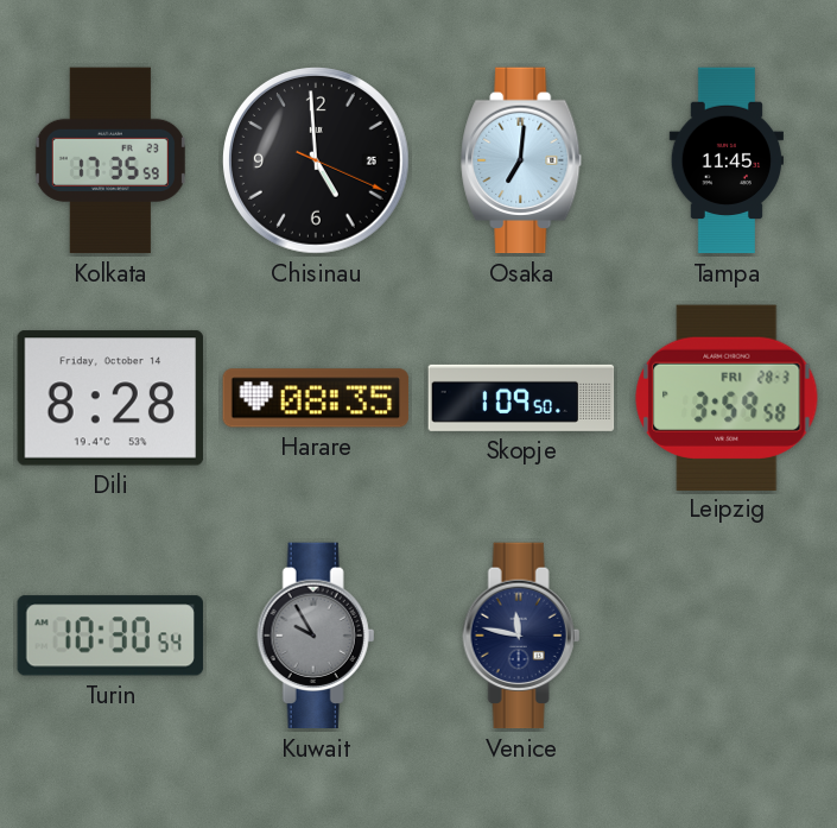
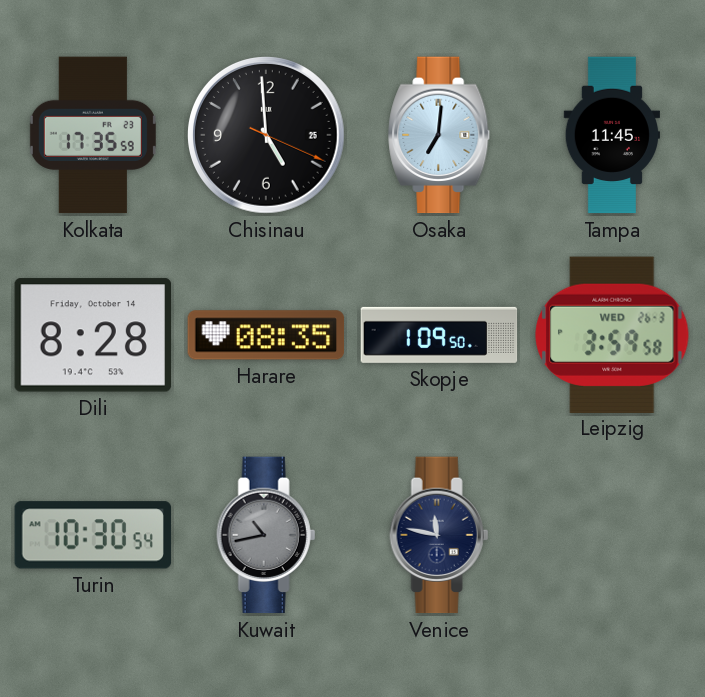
Leipzig date: FRI 28-3 -> WED 26-3 (612, 334)
Kuwait: 9:55 -> 10:43 (266, 535)
